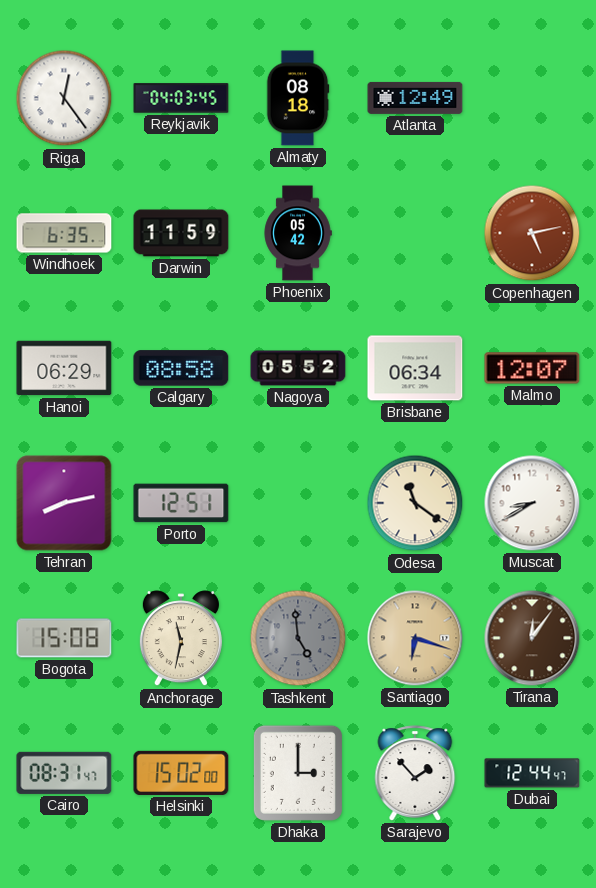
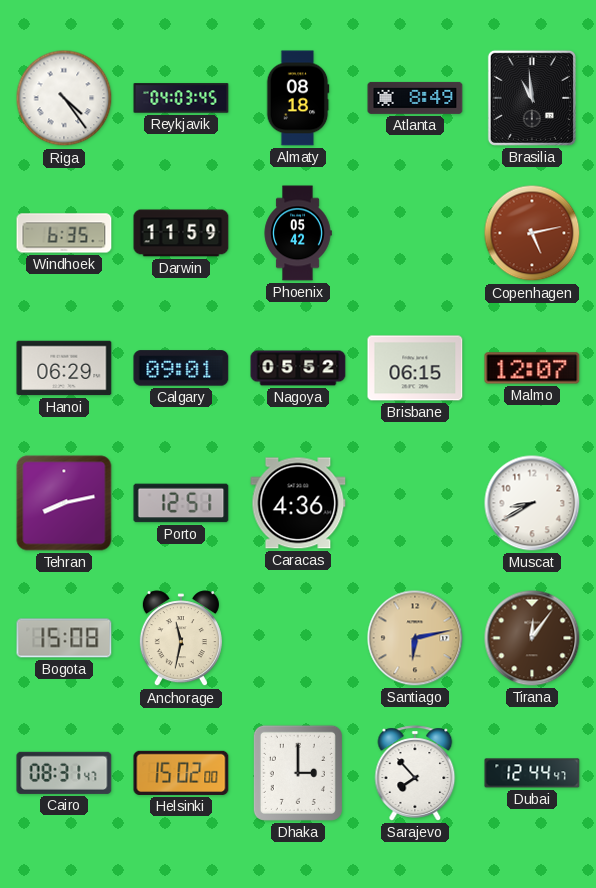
Riga: 12:24 -> 4:24 (64, 98)
Atlanta: 12:49 -> 8:49 (415, 98)
Brasilia: none -> 10:59 (532, 98)
Calgary: 08:58 -> 09:01 (181, 368)
Brisbane: 06:34 -> 06:15 (415, 368)
Caracas: none -> 4:36 (298, 503)
Odesa: 11:21 -> none (415, 503)
Tashkent: 4:59 -> none (298, 638)
Santiago: 6:18 -> 6:13 (415, 638)
Sarajevo: 1:53 -> 7:53 (415, 773)
